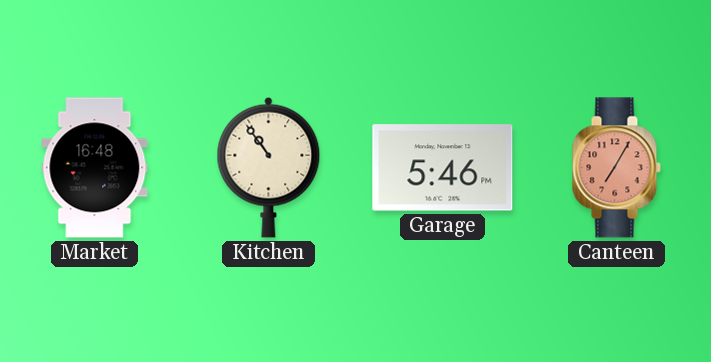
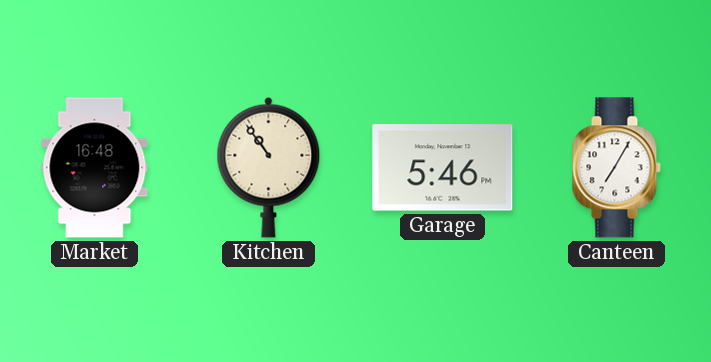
Canteen dial: salmon -> white (616, 168)
